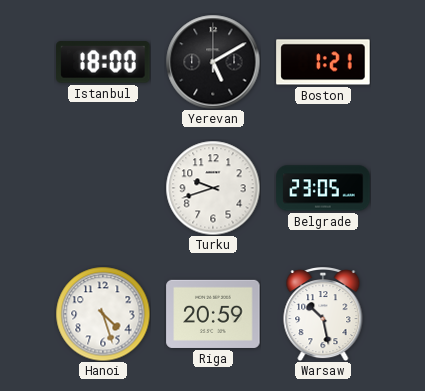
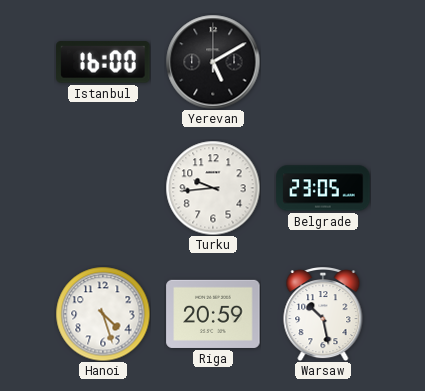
Istanbul: 18:00 -> 16:00 (103, 62)
Boston: 1:21 -> none (323, 62)
Turku: 9:42 -> 9:44 (213, 188)
